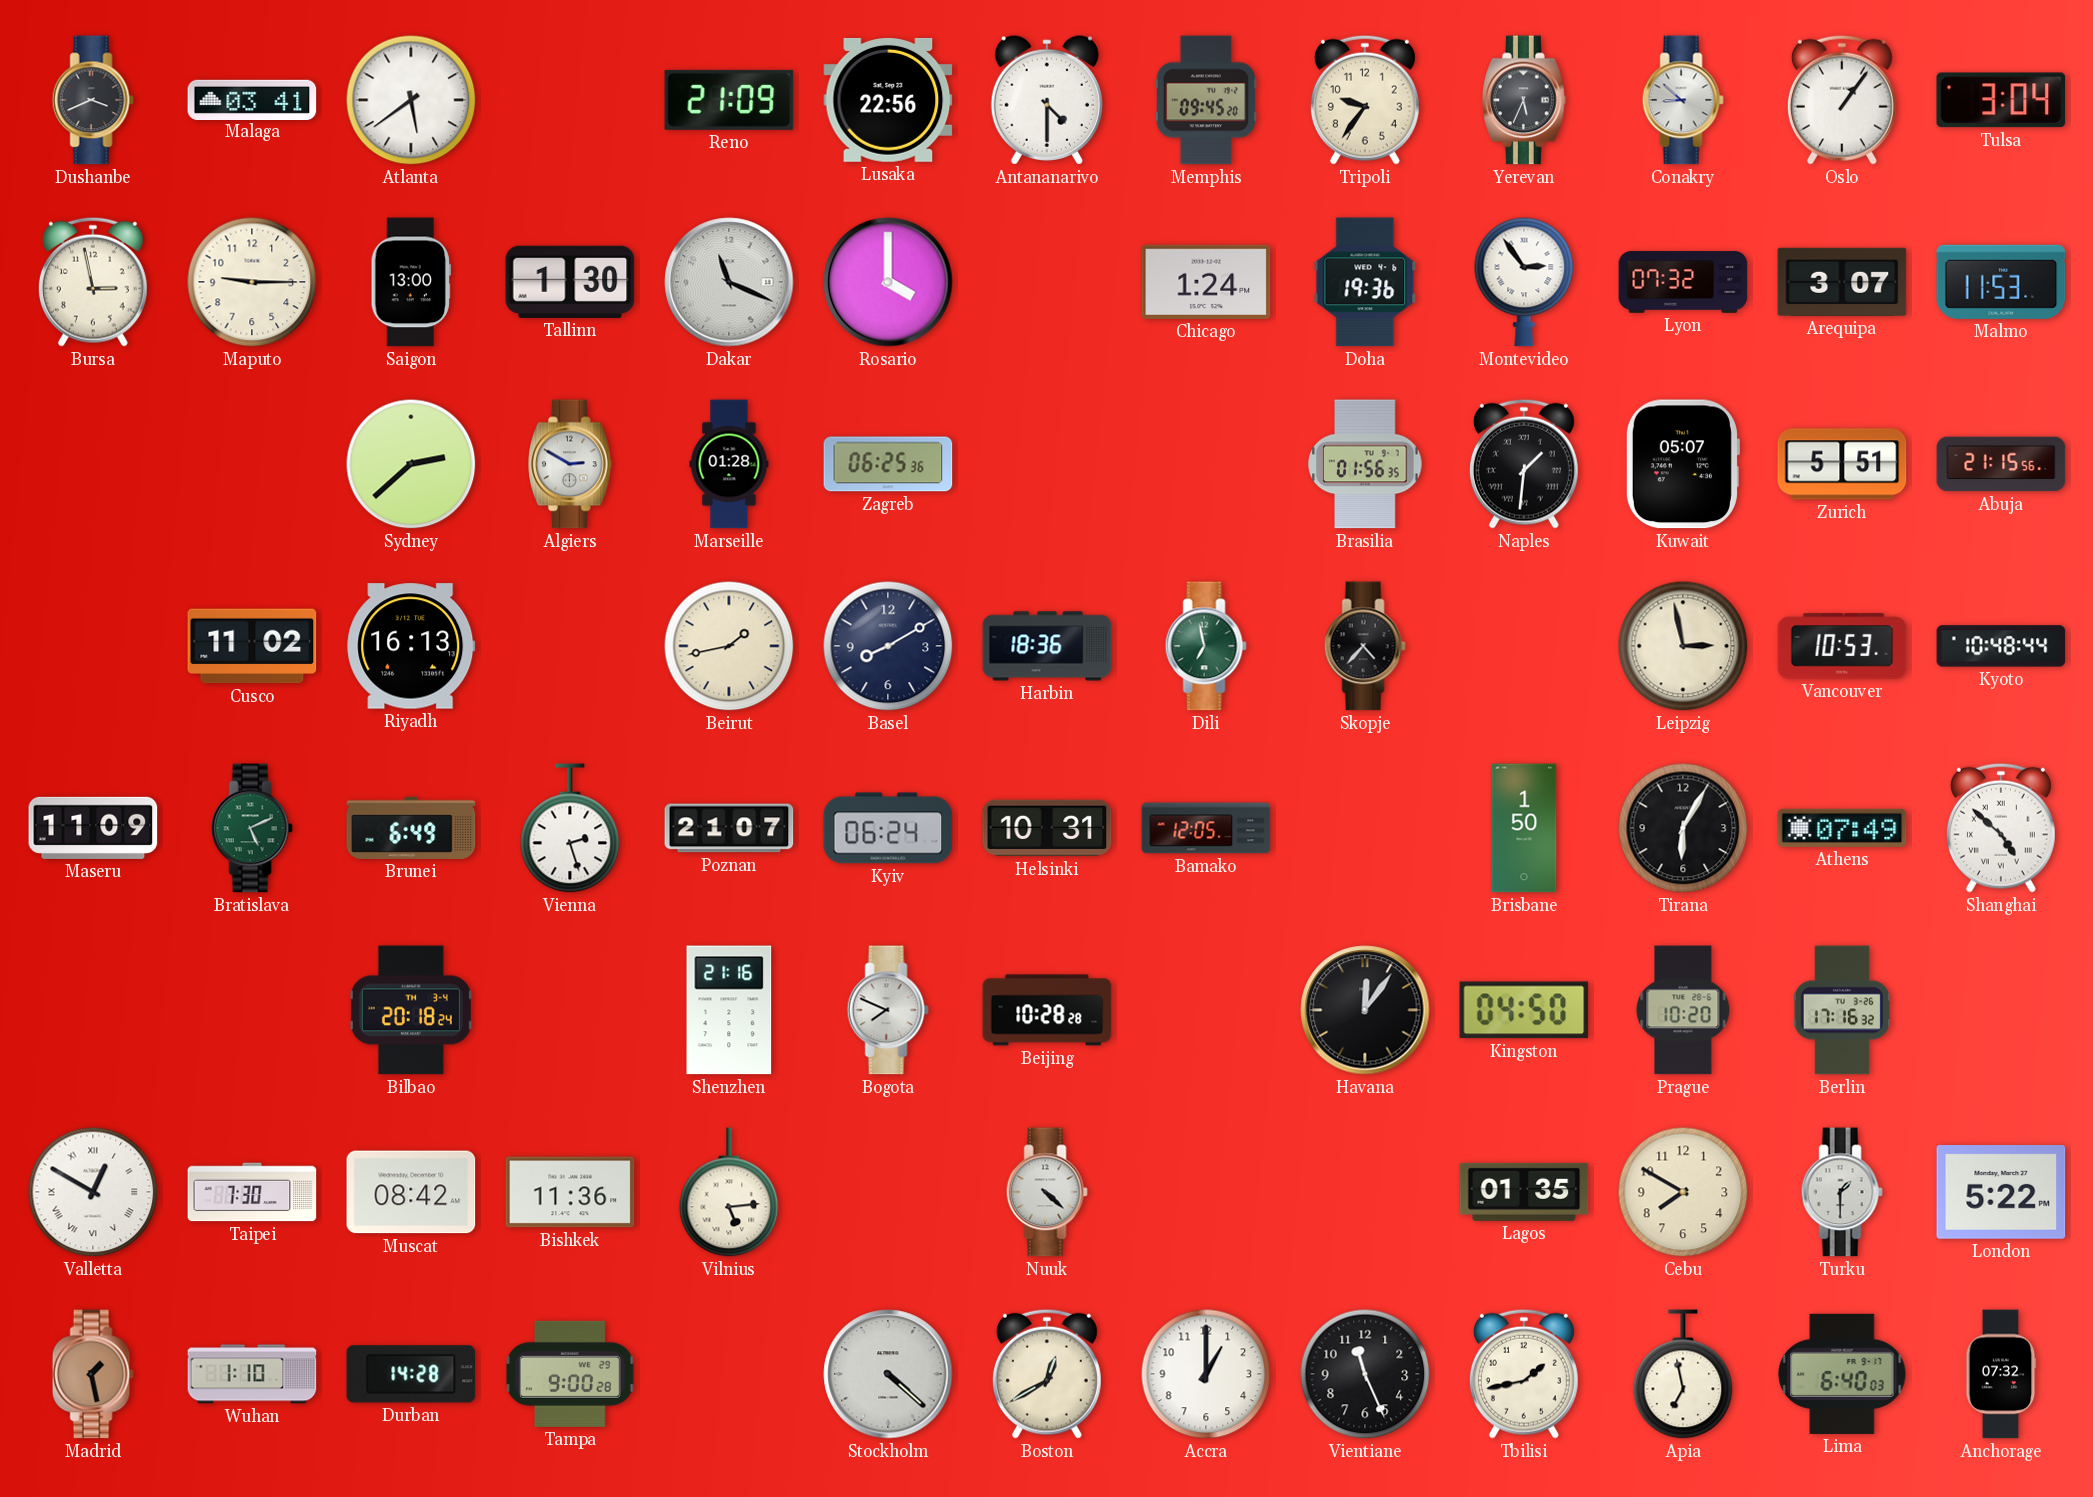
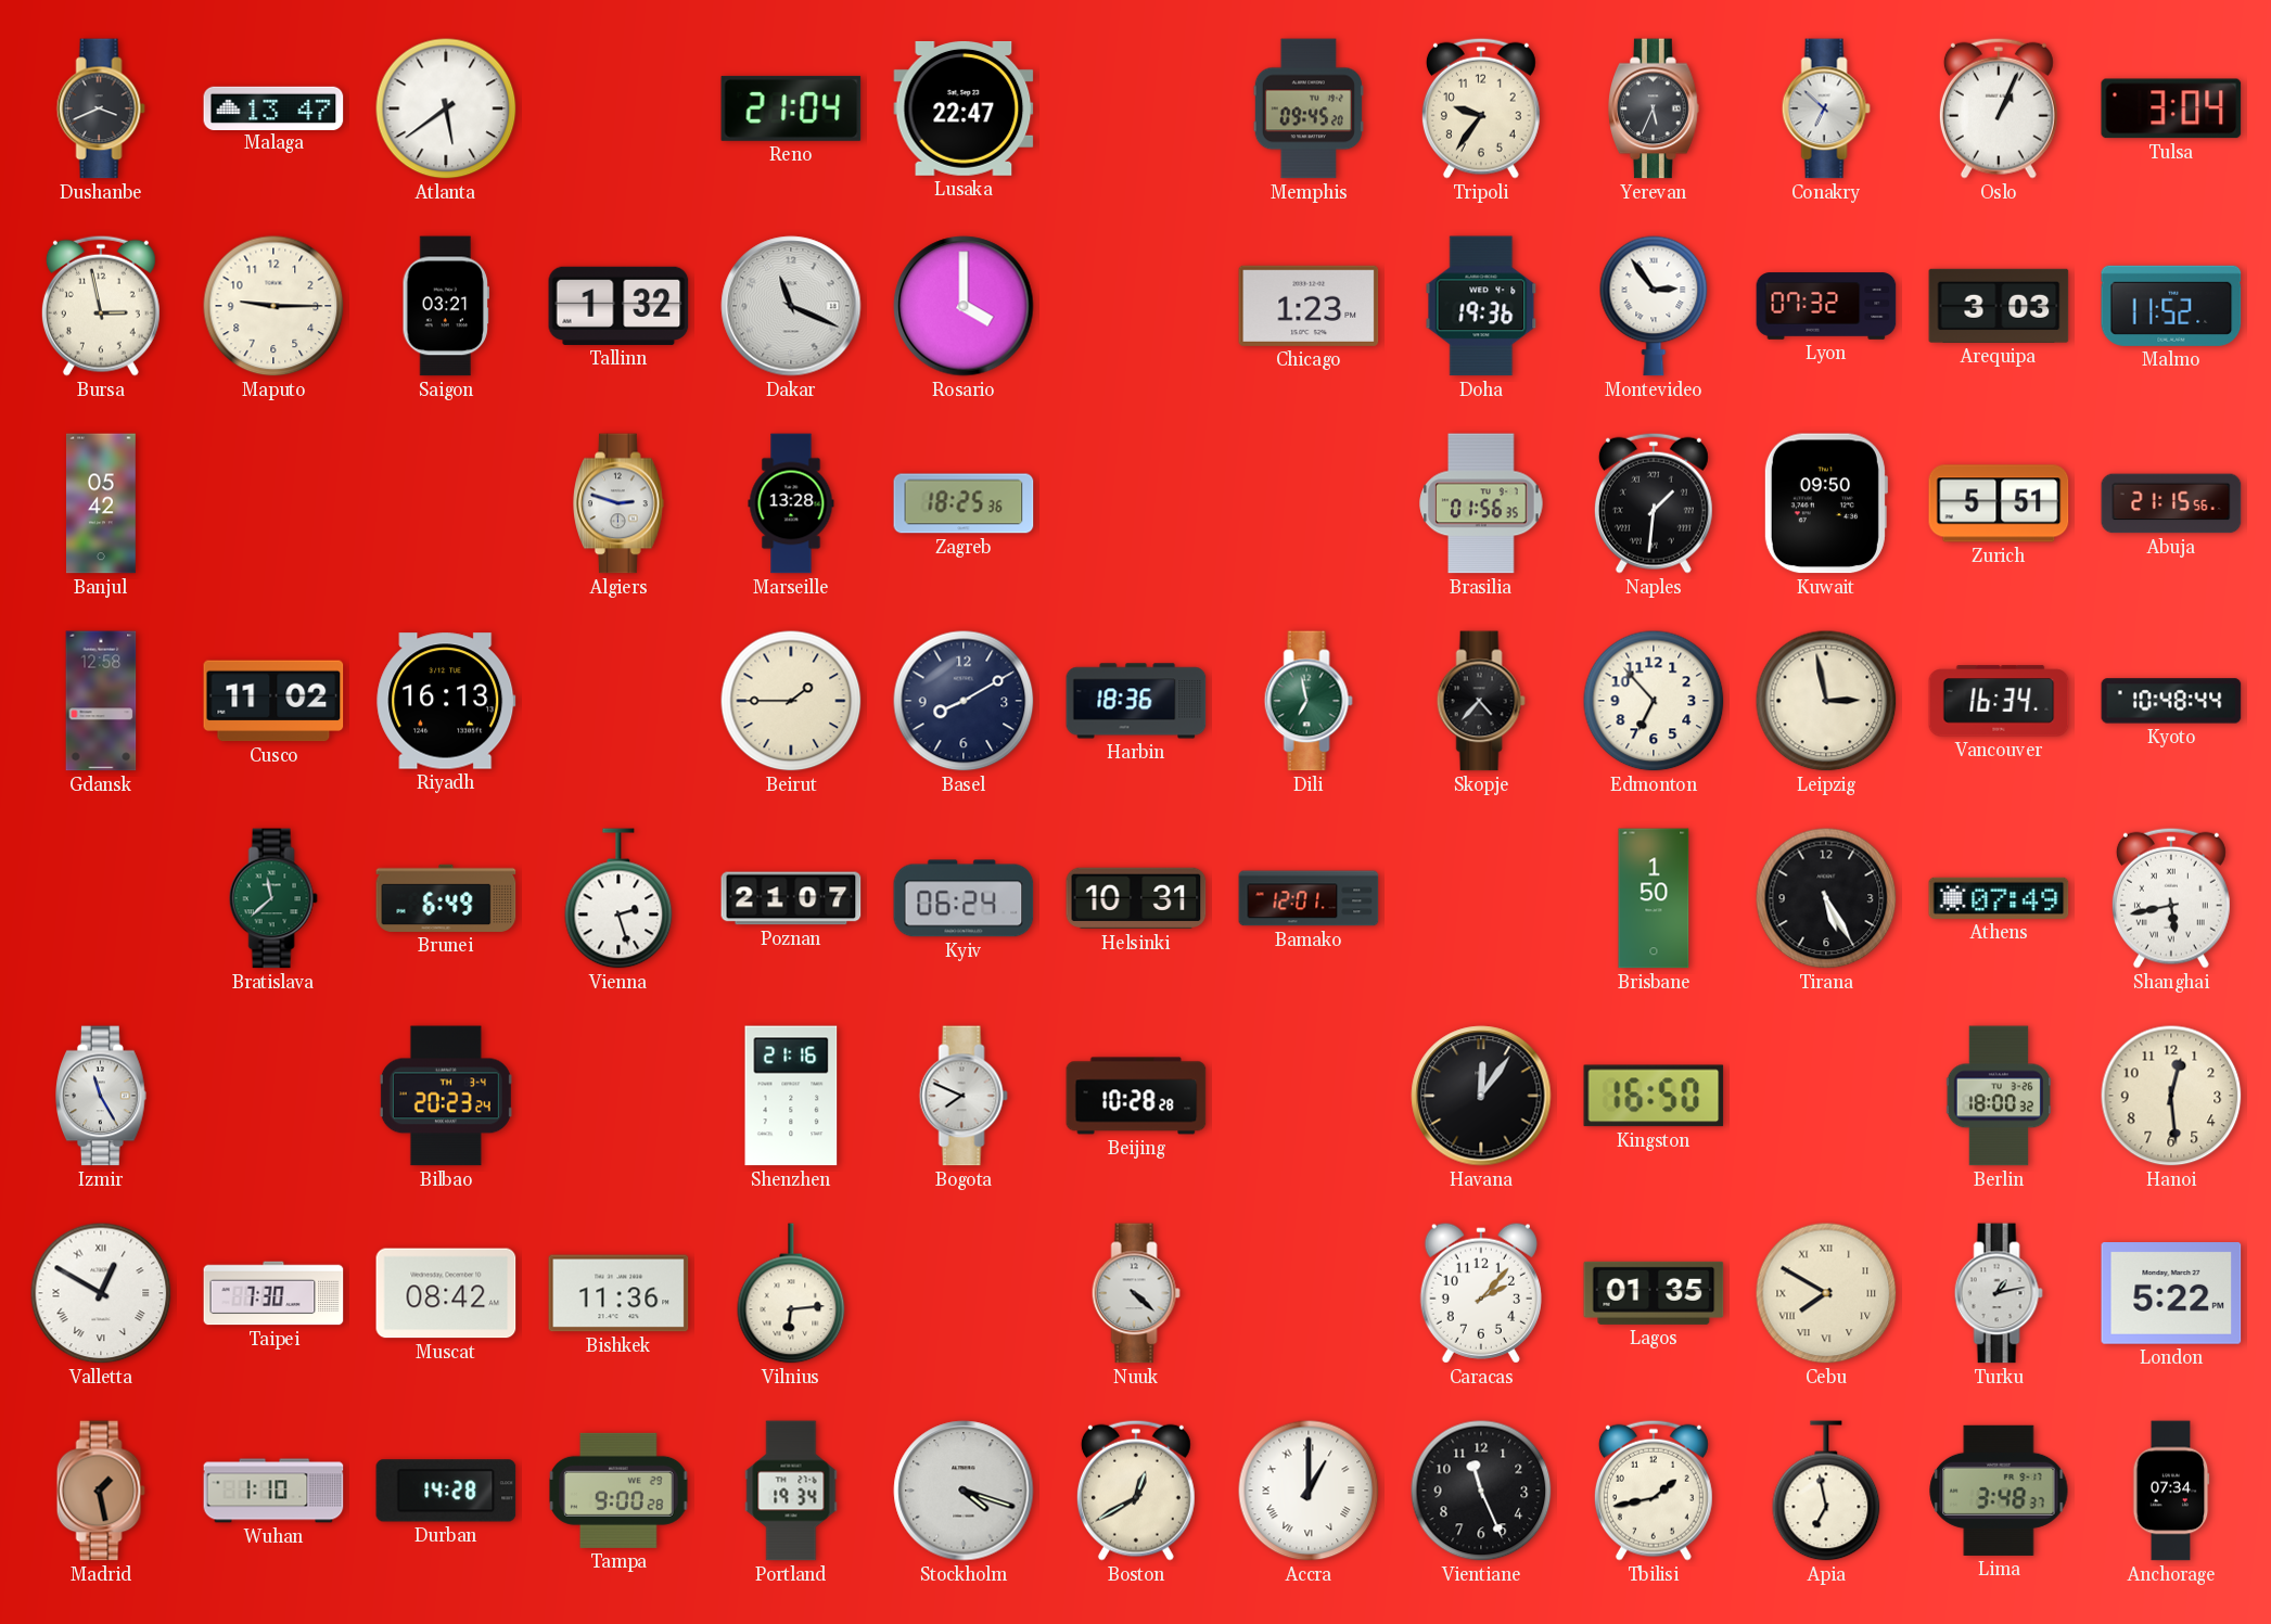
Malaga: 03:41 -> 13:47 (273, 107)
Reno: 21:09 -> 21:04 (791, 108)
Lusaka: 22:56 -> 22:47 (964, 108)
Antananarivo: 4:30 -> none (1047, 100)
Conakry: 8:52 -> 6:52 (1826, 108)
Oslo: 1:06 -> 1:04 (1999, 108)
Saigon: 13:00 -> 03:21 (445, 306)
Tallinn: 1:30 -> 1:32 (618, 306)
Chicago: 1:24 -> 1:23 (1309, 306)
Arequipa: 3:07 -> 3:03 (1999, 306)
Malmo: 11:53 -> 11:52 (2171, 306)
Banjul: none -> 05:42 (101, 503)
Sydney: 2:38 -> none (411, 464)
Algiers: 2:50 -> 2:48 (620, 503)
Marseille: 01:28 -> 13:28 (791, 503)
Zagreb: 06:25 -> 18:25 (964, 503)
Kuwait: 05:07 -> 09:50 (1825, 503)
Gdansk: none -> 12:58 (101, 701)
Beirut: 1:43 -> 1:45 (791, 701)
Edmonton: none -> 6:53 (1654, 701)
Vancouver: 10:53 -> 16:34 (1999, 701)
Maseru: 11:09 -> none (93, 828)
Bratislava: 5:11 -> 11:38 (273, 898)
Bamako: 12:05 -> 12:01 (1309, 898)
Tirana: 6:05 -> 5:25 (1826, 898)
Shanghai: 4:52 -> 5:43 (2171, 898)
Izmir: none -> 11:25 (102, 1096)
Bilbao: 20:18 -> 20:23 (446, 1096)
Kingston: 04:50 -> 16:50 (1654, 1096)
Prague: 10:20 -> none (1683, 1010)
Berlin: 17:16 -> 18:00 (1998, 1096)
Hanoi: none -> 12:29 (2171, 1096)
Vilnius: 5:14 -> 6:14 (791, 1293)
Caracas: none -> 2:07 (1481, 1293)
Cebu numerals: Arabic -> Roman (1826, 1293)
Turku: 1:30 -> 1:13 (1999, 1293)
Portland: none -> 19:34 (791, 1491)
Stockholm: 4:22 -> 4:18 (964, 1491)
Accra numerals: Arabic -> Roman (1309, 1491)
Lima: 6:40 -> 3:48 (1999, 1491)
Anchorage: 07:32 -> 07:34 (2171, 1491)
